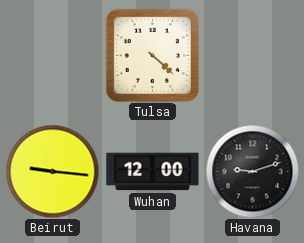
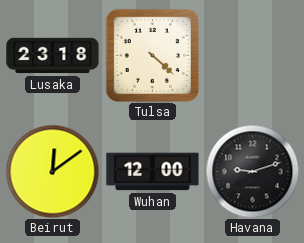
Lusaka: none -> 23:18 (53, 56)
Beirut: 9:16 -> 12:09 (52, 171)
